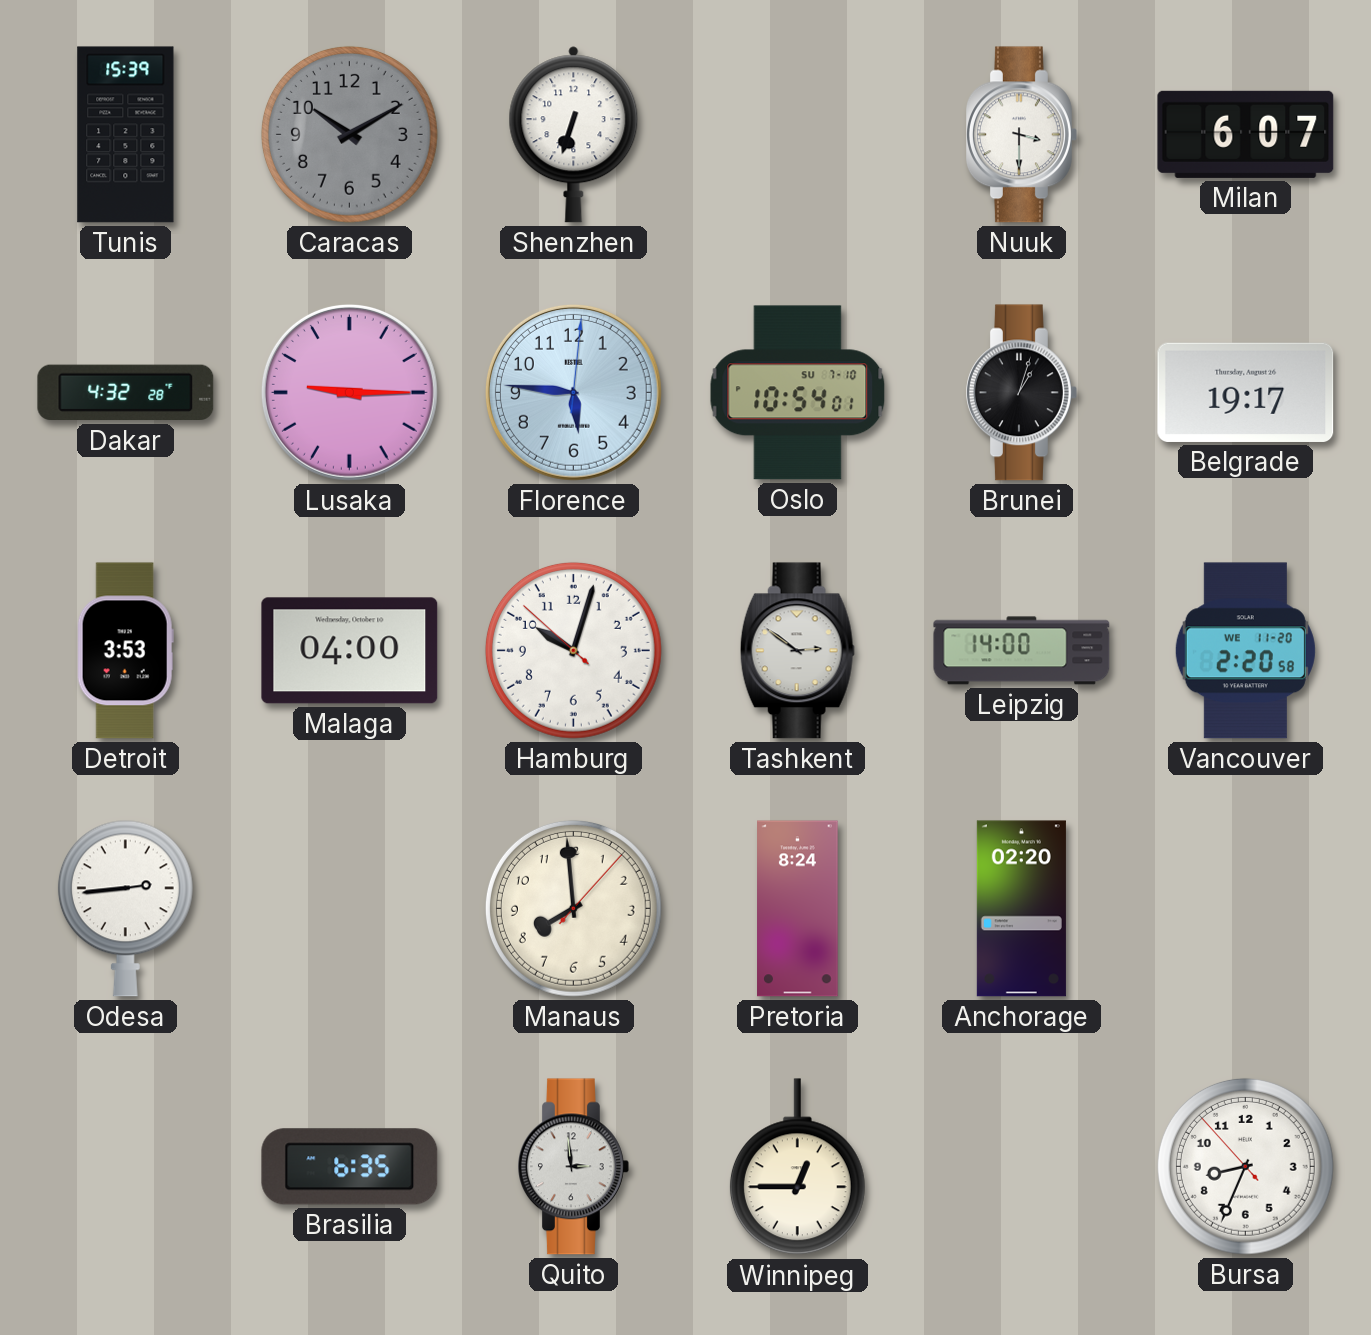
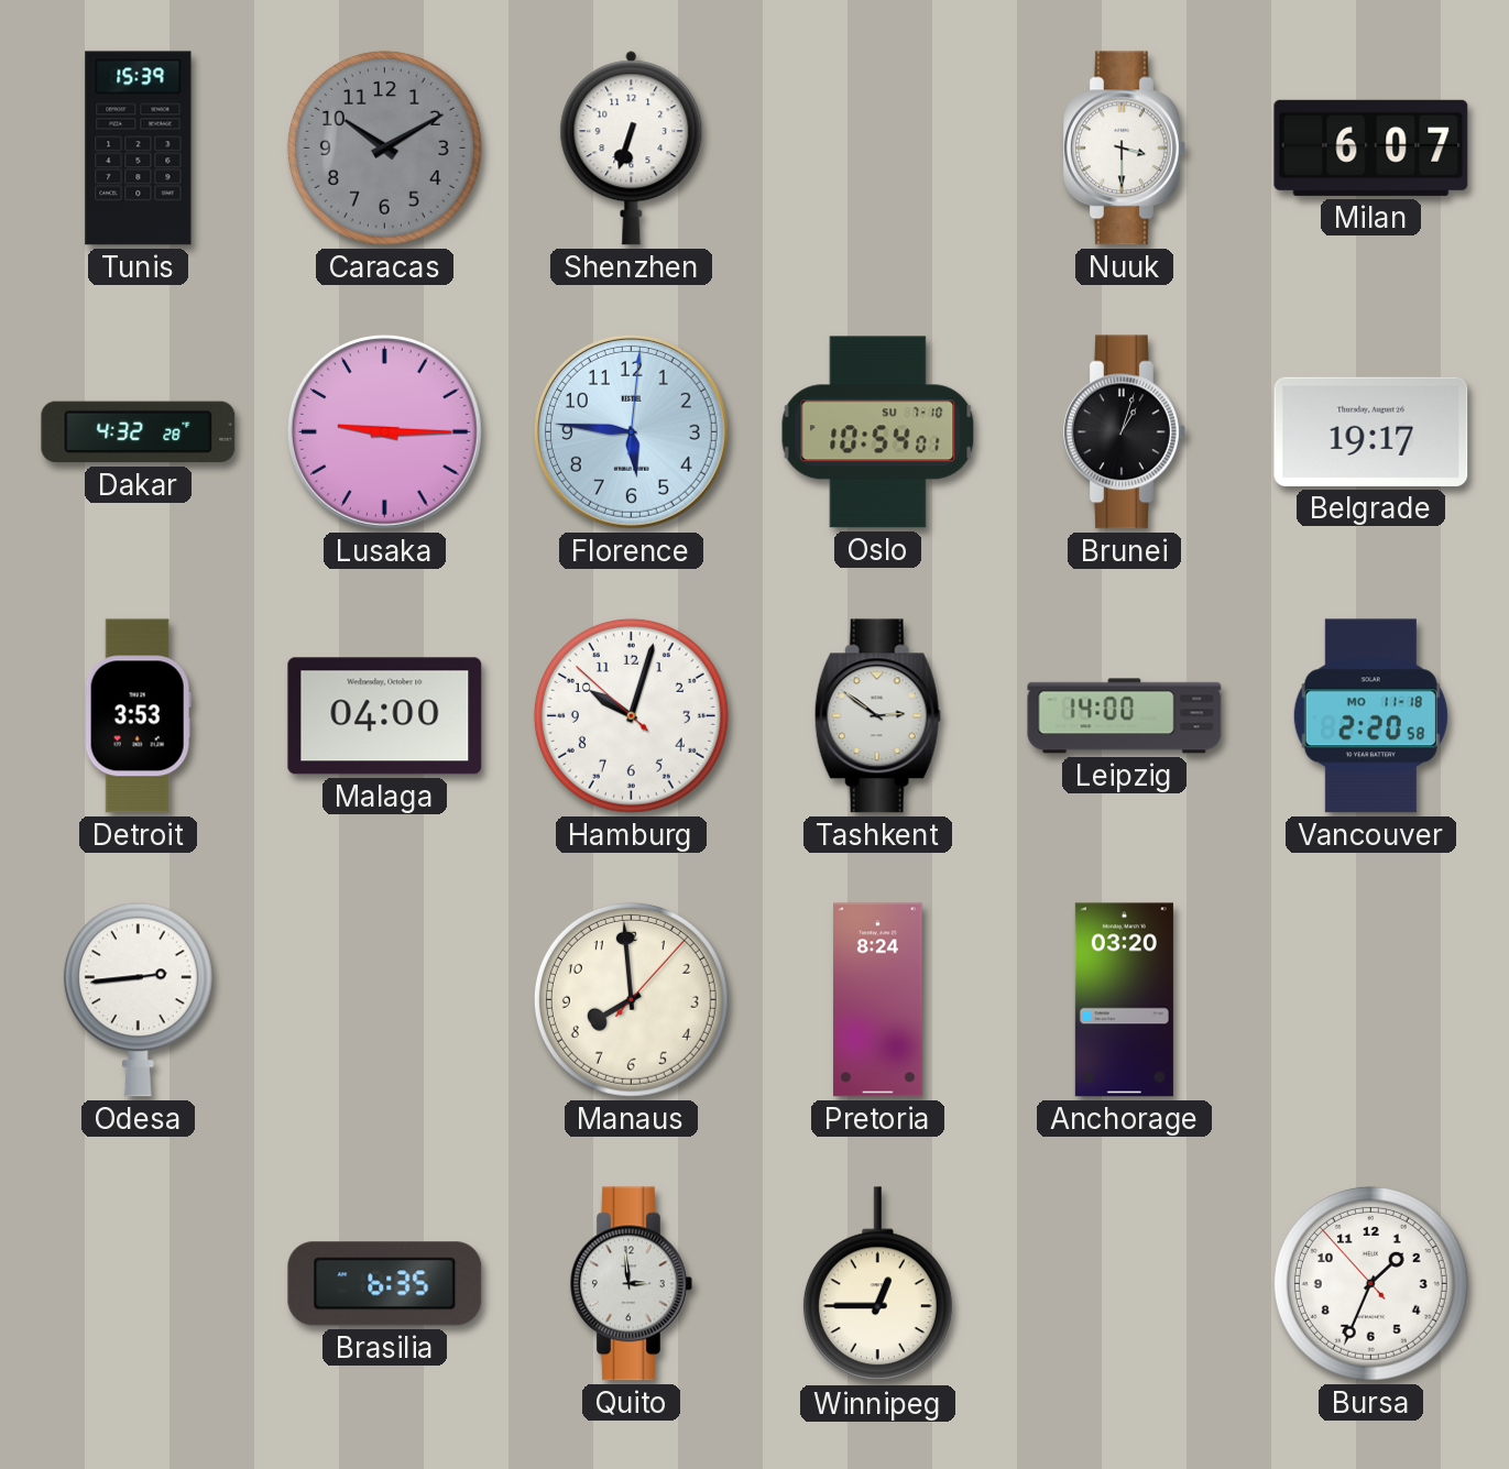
Vancouver date: WE 11-20 -> MO 11-18 (1370, 716)
Anchorage: 02:20 -> 03:20 (1124, 1000)
Bursa: 8:33 -> 1:33 (1370, 1283)
